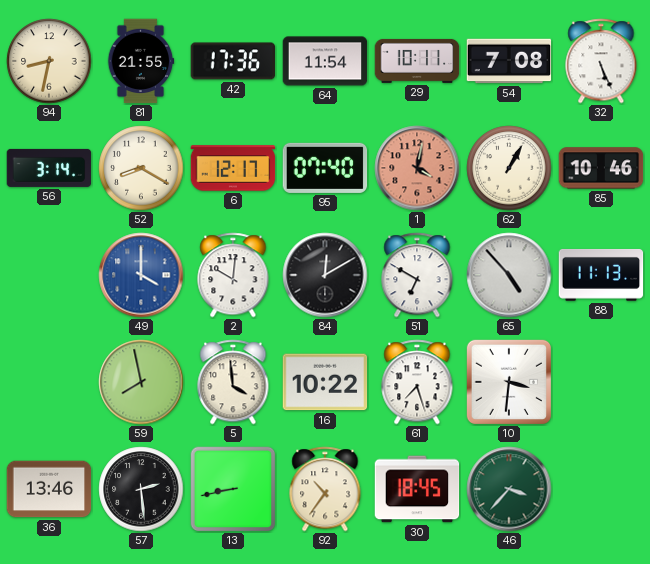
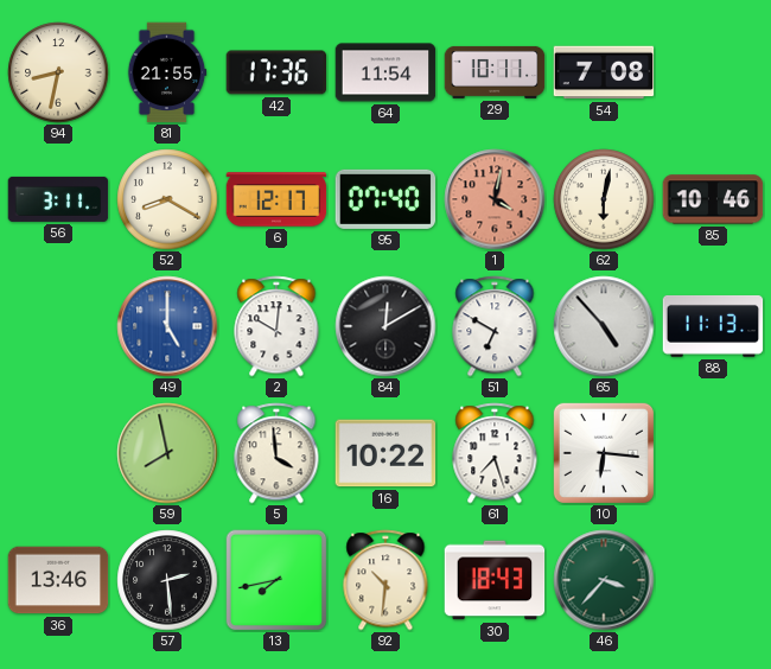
32: 5:26 -> none (601, 61)
56: 3:14 -> 3:11 (58, 199)
62: 1:05 -> 6:02 (604, 199)
49: 4:00 -> 5:00 (167, 326)
10: 3:31 -> 6:16 (604, 453)
13: 8:43 -> 7:43 (276, 580)
92: 10:36 -> 10:31 (385, 580)
30: 18:45 -> 18:43 (495, 580)
